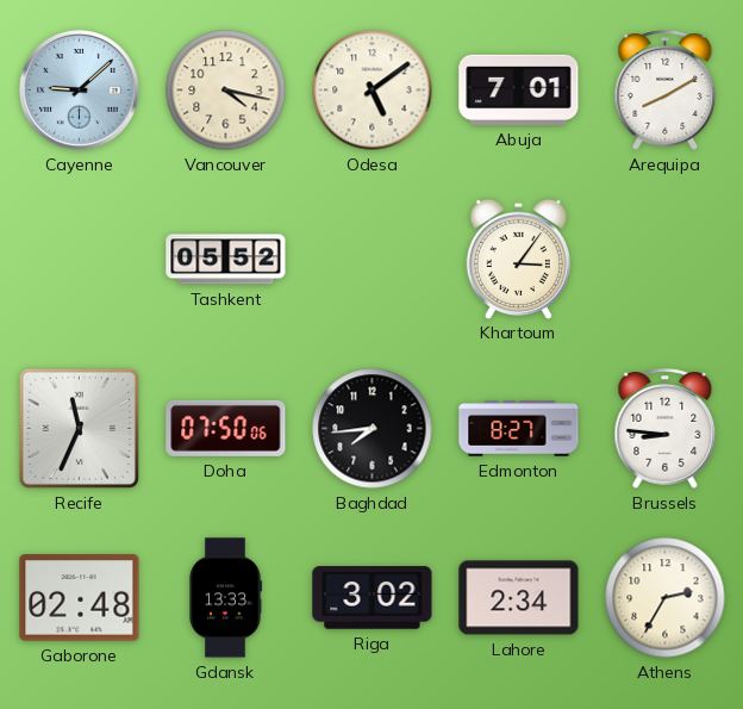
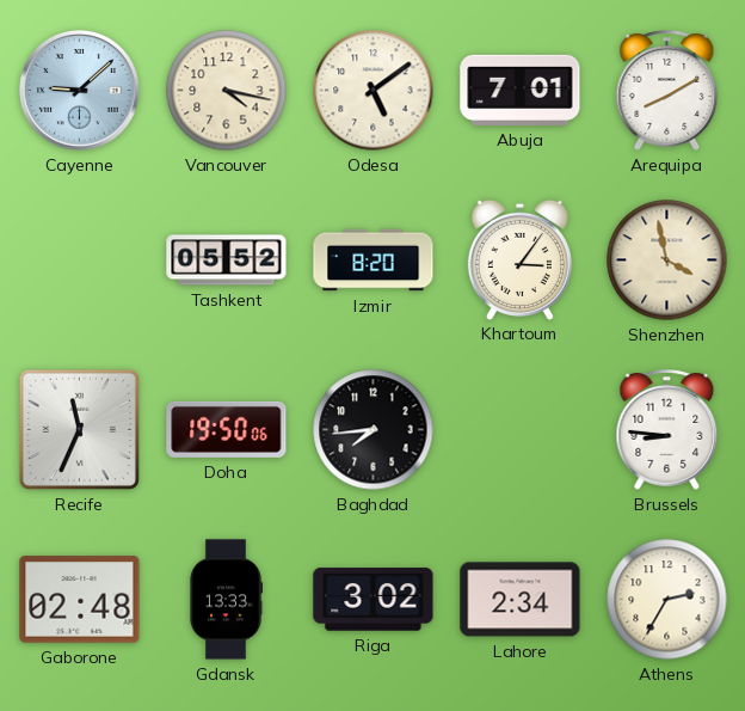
Izmir: none -> 8:20 (374, 261)
Shenzhen: none -> 3:58 (667, 261)
Doha: 07:50 -> 19:50 (227, 429)
Edmonton: 8:27 -> none (519, 429)
